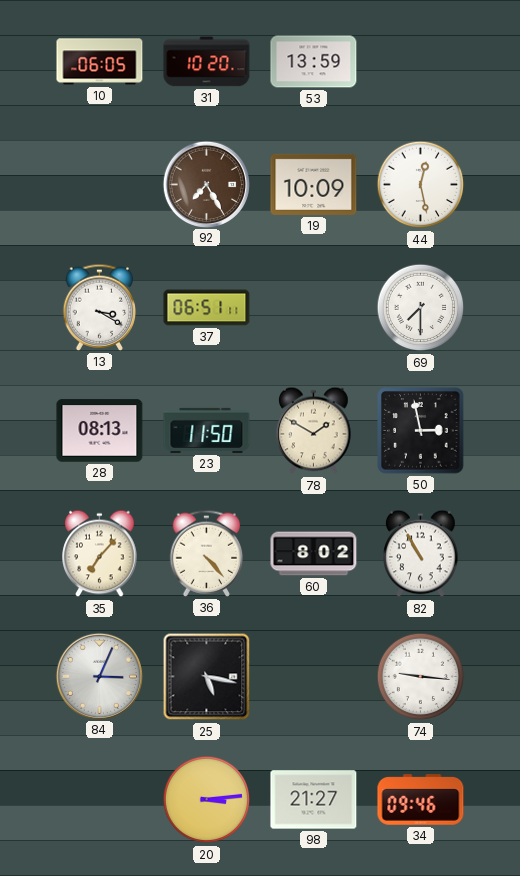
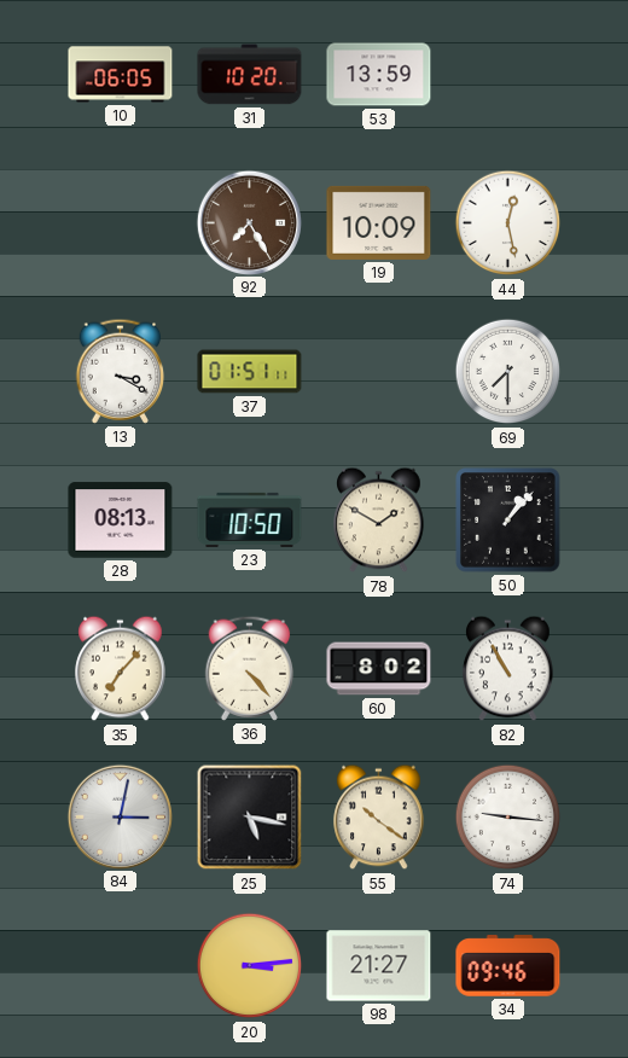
37: 06:51 -> 01:51 (250, 372)
23: 11:50 -> 10:50 (250, 519)
50: 2:58 -> 1:07 (508, 521)
84: 3:04 -> 3:02 (120, 816)
55: none -> 10:21 (379, 818)
